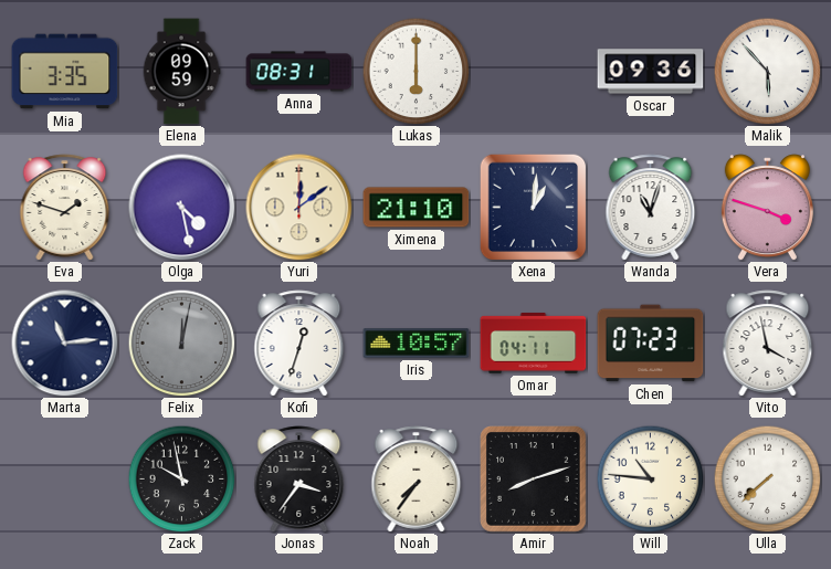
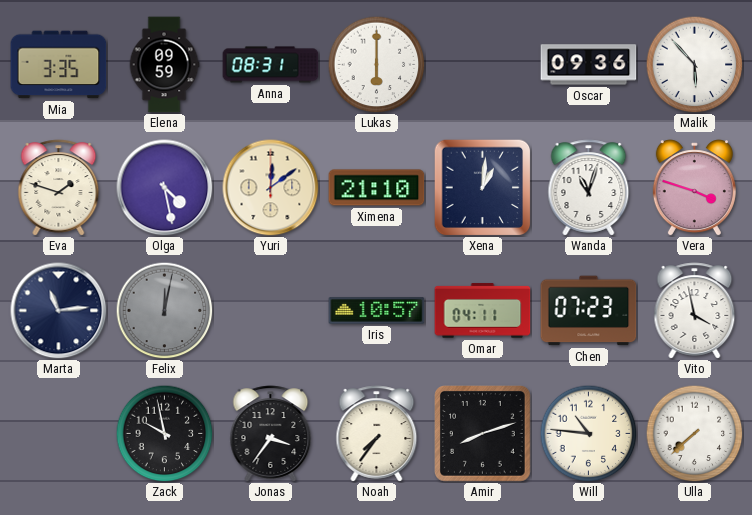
Kofi: 12:33 -> none (299, 344)
